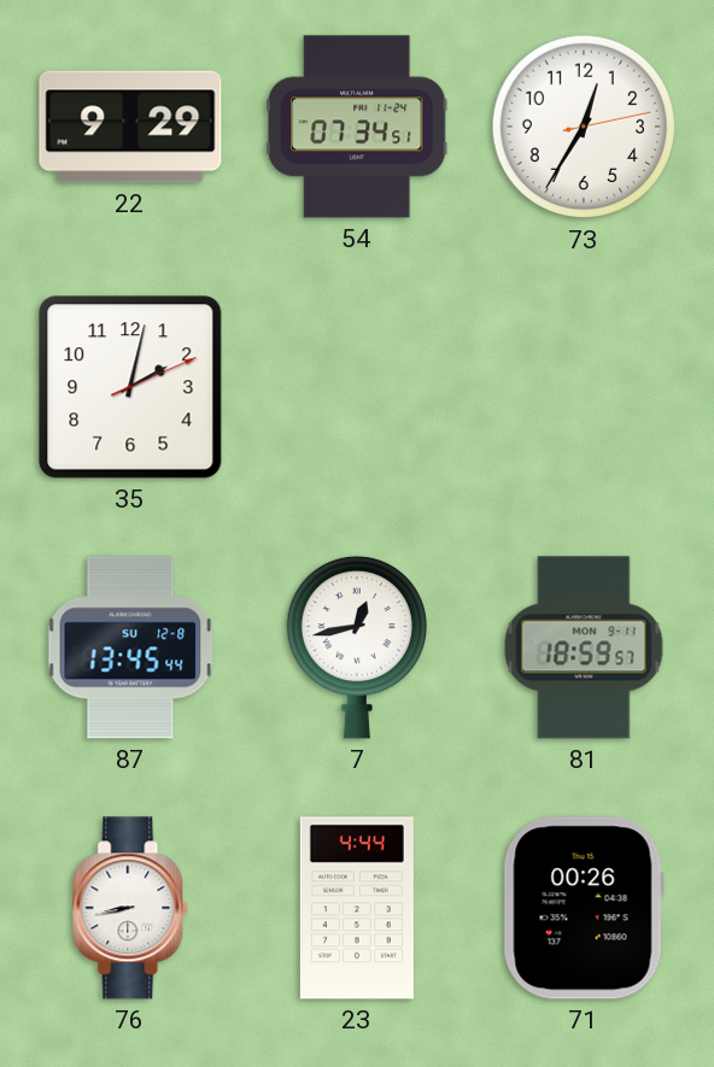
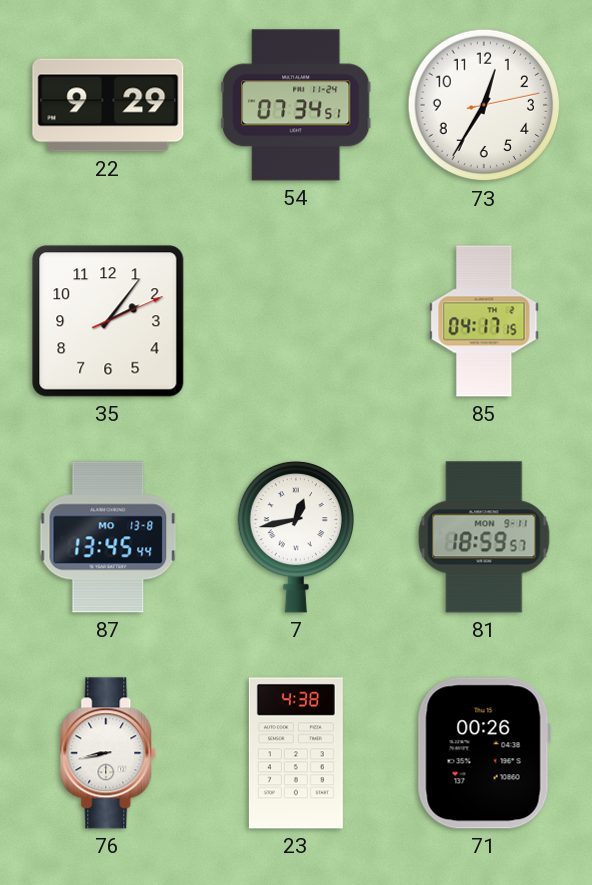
35: 2:02 -> 2:06 (108, 321)
85: none -> 04:17 (484, 321)
87 date: SU 12-8 -> MO 13-8 (108, 537)
23: 4:44 -> 4:38 (296, 753)
